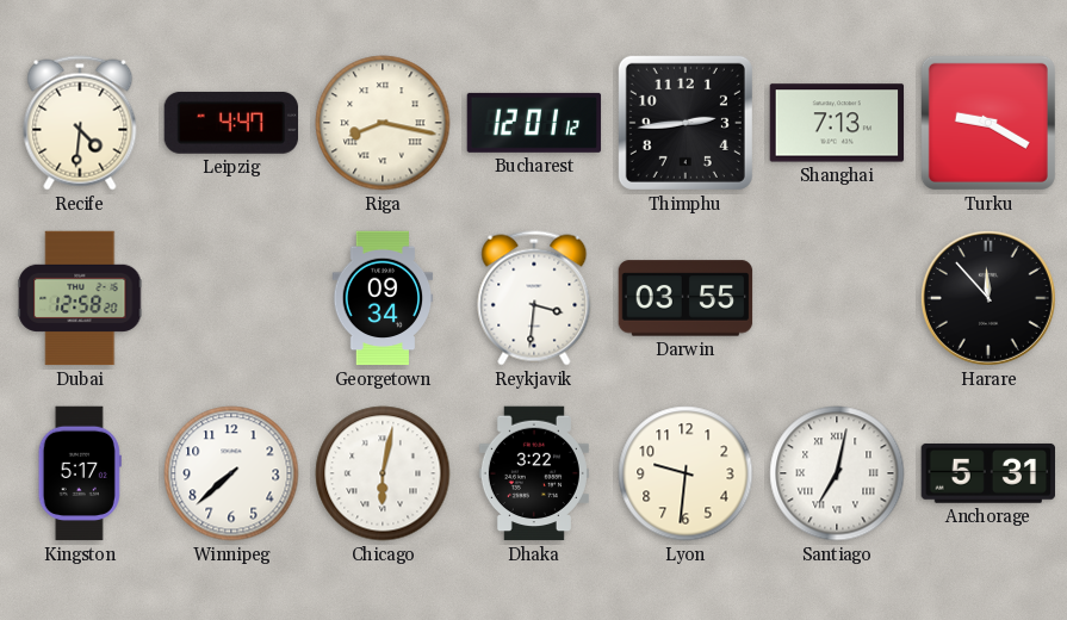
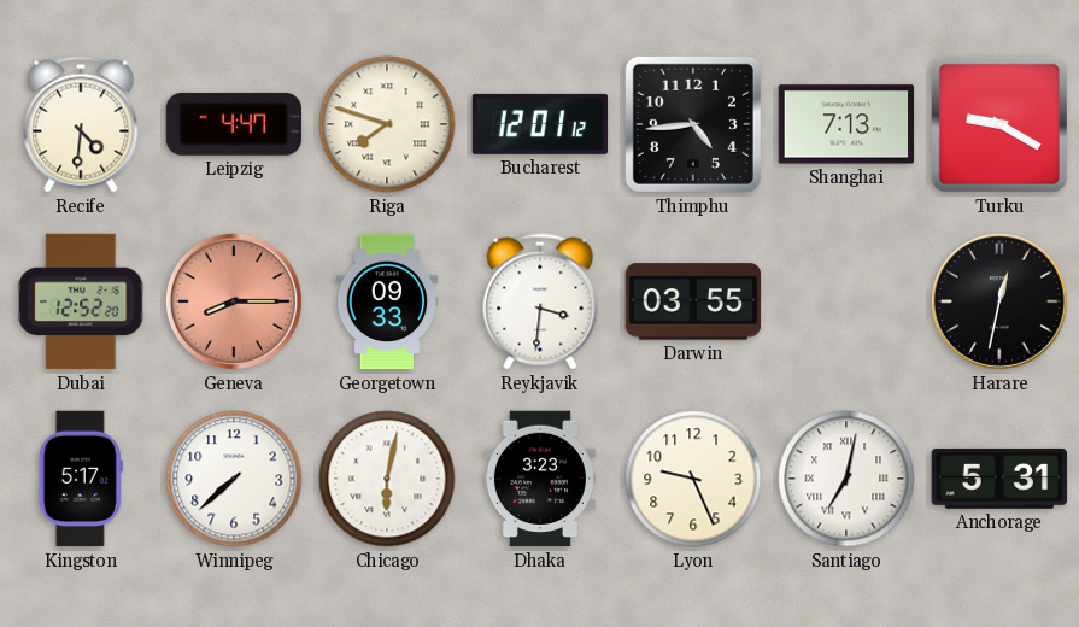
Riga: 8:17 -> 7:48 (387, 124)
Thimphu: 2:44 -> 4:44 (693, 124)
Dubai: 12:58 -> 12:52 (81, 301)
Geneva: none -> 8:15 (234, 301)
Georgetown: 09:34 -> 09:33 (387, 301)
Harare: 11:53 -> 12:32 (999, 301)
Dhaka: 3:22 -> 3:23 (540, 479)
Lyon: 9:31 -> 9:26 (693, 479)
